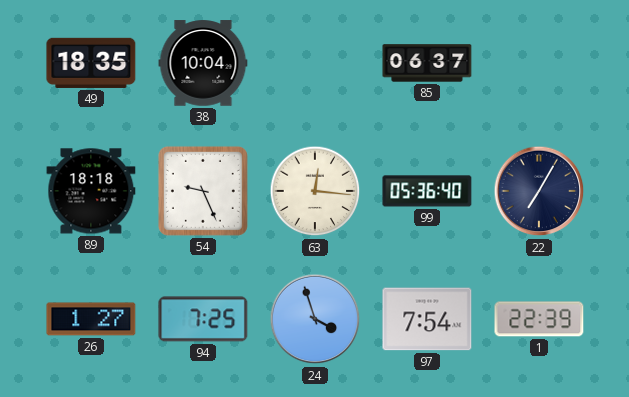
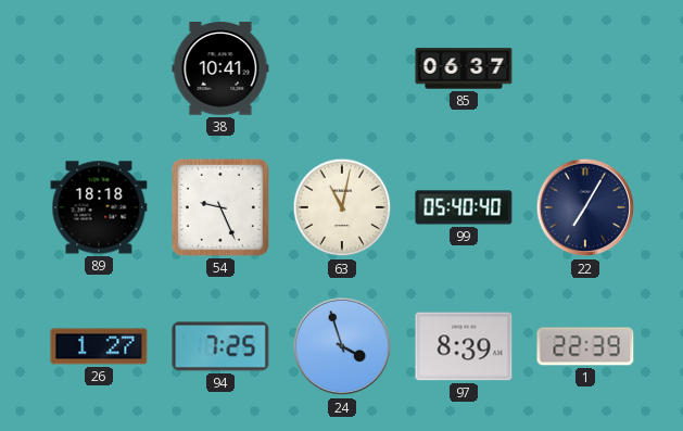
49: 18:35 -> none (91, 63)
38: 10:04 -> 10:41 (220, 68)
63: 12:16 -> 11:02 (342, 207)
99: 05:36 -> 05:40 (464, 207)
97: 7:54 -> 8:39 (464, 346)
